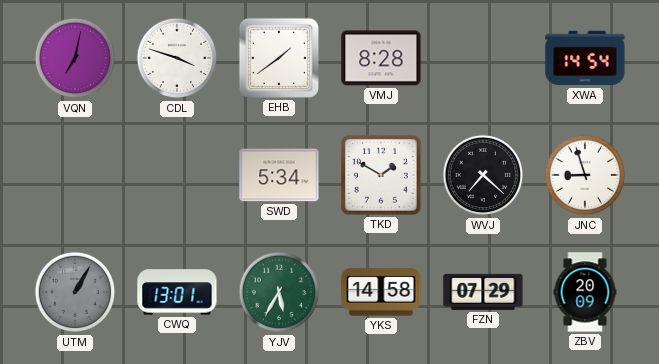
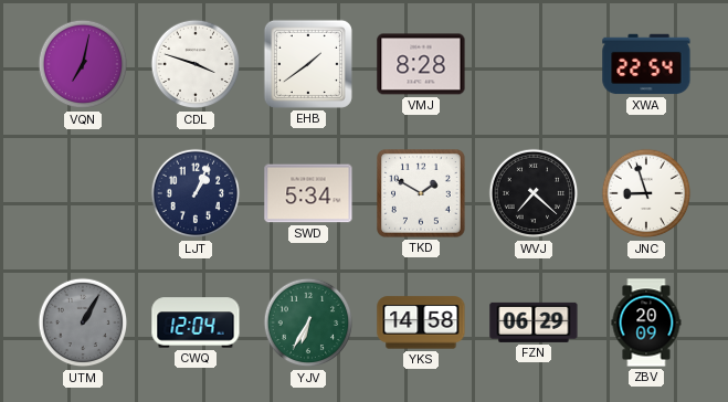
XWA: 14:54 -> 22:54 (646, 64)
LJT: none -> 1:04 (196, 193)
CWQ: 13:01 -> 12:04 (196, 322)
YJV: 5:35 -> 6:35 (308, 322)
FZN: 07:29 -> 06:29 (534, 322)
